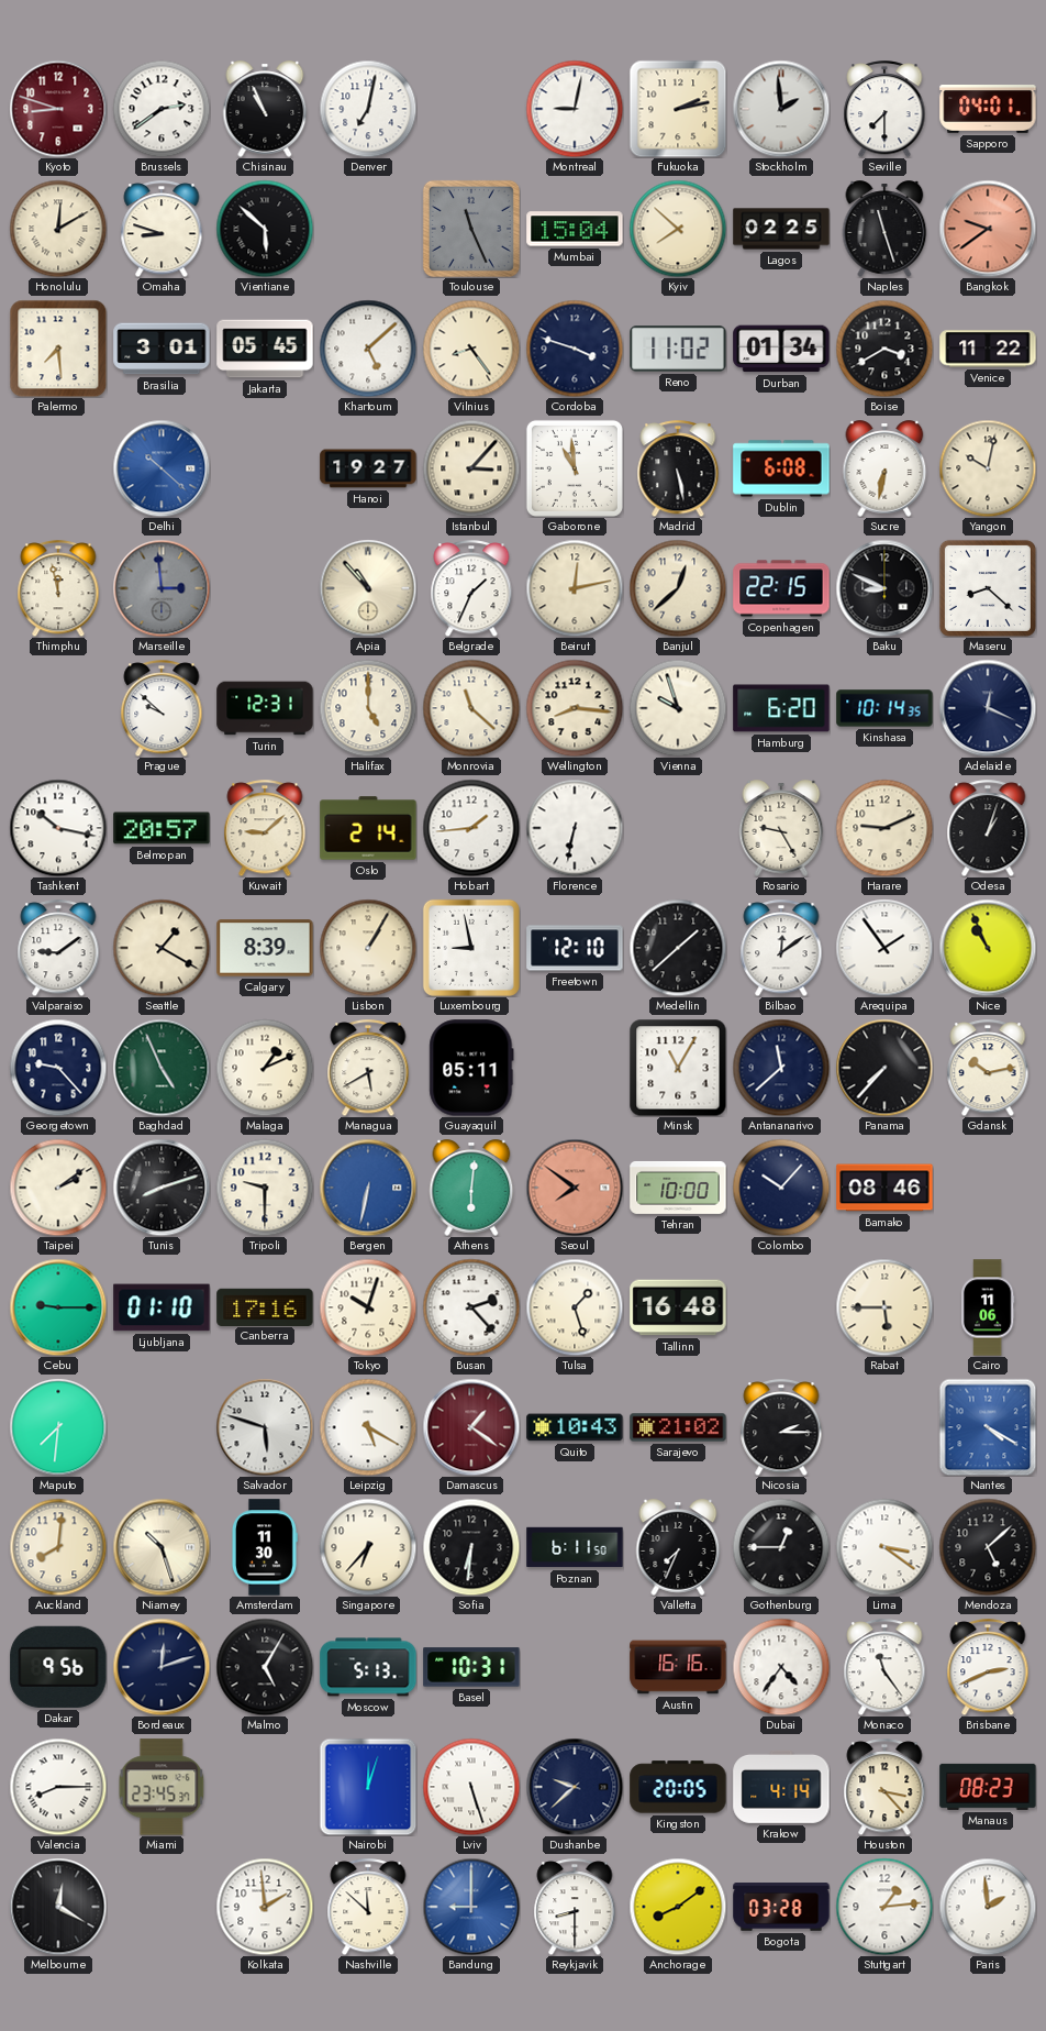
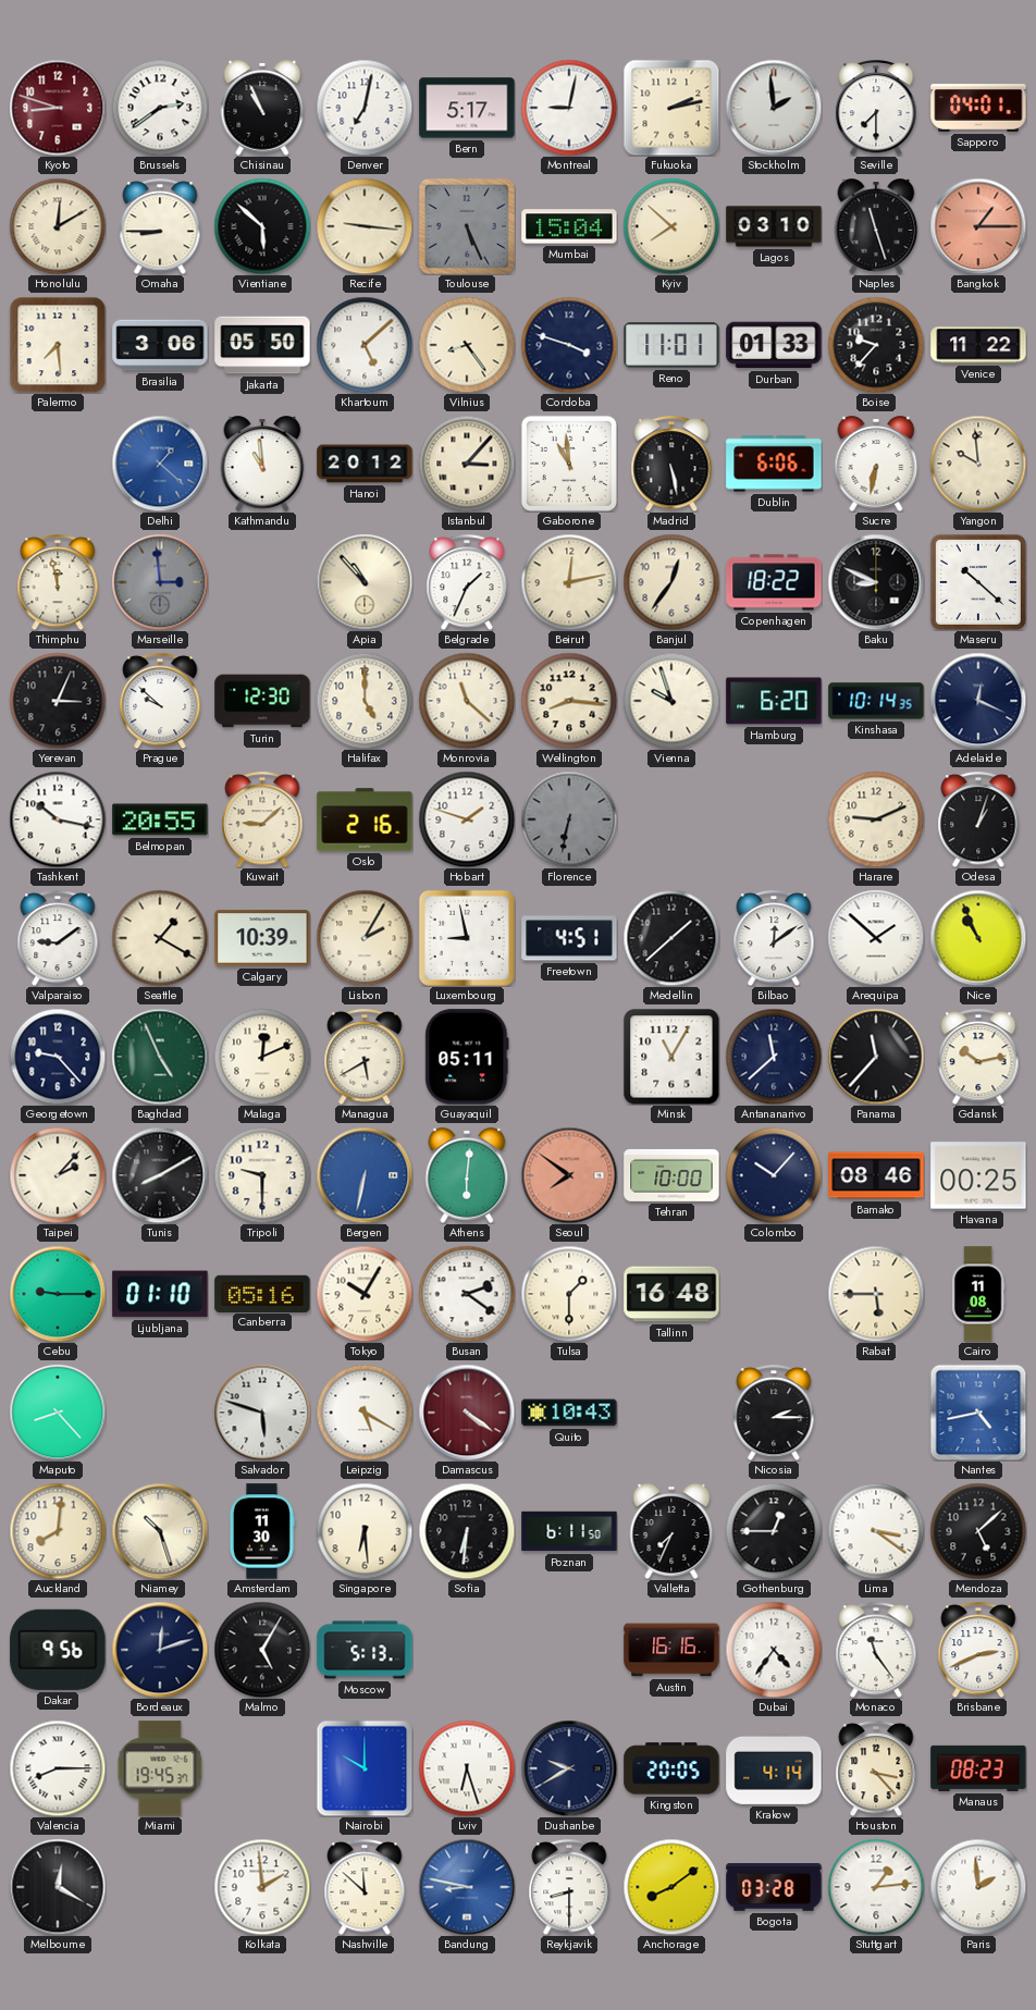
Bern: none -> 5:17 (467, 108)
Omaha: 8:48 -> 8:45 (160, 226)
Recife: none -> 9:16 (365, 226)
Toulouse: 11:26 -> 5:26 (467, 226)
Lagos: 02:25 -> 03:10 (774, 226)
Bangkok: 9:39 -> 1:15 (978, 226)
Brasilia: 3:01 -> 3:06 (160, 345)
Jakarta: 05:45 -> 05:50 (262, 345)
Reno: 11:02 -> 11:01 (671, 345)
Durban: 01:34 -> 01:33 (774, 345)
Boise: 3:40 -> 9:37 (876, 345)
Delhi: 10:22 -> 1:22 (160, 464)
Kathmandu: none -> 10:59 (262, 464)
Hanoi: 19:27 -> 20:12 (365, 464)
Dublin: 6:08 -> 6:06 (774, 464)
Yangon: 10:02 -> 9:59 (978, 464)
Banjul: 12:38 -> 12:36 (671, 582)
Copenhagen: 22:15 -> 18:22 (774, 582)
Maseru: 8:22 -> 10:22 (978, 582)
Yerevan: none -> 3:04 (58, 701)
Turin: 12:31 -> 12:30 (262, 701)
Belmopan: 20:57 -> 20:55 (160, 819)
Oslo: 2:14 -> 2:16 (365, 819)
Hobart: 1:44 -> 1:48 (467, 819)
Florence dial: white -> grey (569, 819)
Rosario: 9:25 -> none (781, 828)
Calgary: 8:39 -> 10:39 (262, 938)
Lisbon: 1:05 -> 2:05 (365, 938)
Freetown: 12:10 -> 4:51 (569, 938)
Arequipa: 1:54 -> 1:52 (876, 938)
Malaga: 1:11 -> 12:11 (262, 1057)
Panama: 7:37 -> 11:37 (876, 1057)
Taipei: 2:09 -> 2:07 (58, 1175)
Tunis: 8:12 -> 8:10 (160, 1175)
Havana: none -> 00:25 (978, 1175)
Canberra: 17:16 -> 05:16 (262, 1293)
Tokyo: 10:03 -> 10:05 (365, 1294)
Busan: 2:23 -> 2:21 (467, 1294)
Tulsa: 1:27 -> 1:30 (569, 1294)
Cairo: 11:06 -> 11:08 (978, 1294)
Maputo: 7:31 -> 8:23 (58, 1413)
Damascus: 1:21 -> 4:21 (467, 1413)
Sarajevo: 21:02 -> none (678, 1427)
Nantes: 4:20 -> 4:43 (978, 1413)
Singapore: 6:37 -> 6:29 (365, 1531)
Basel: 10:31 -> none (471, 1667)
Miami: 23:45 -> 19:45 (160, 1768)
Nairobi: 12:03 -> 10:00 (365, 1768)
Lviv: 5:27 -> 6:27 (467, 1768)
Dushanbe: 9:38 -> 9:40 (569, 1768)
Bandung: 9:00 -> 8:47 (467, 1887)
